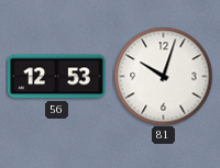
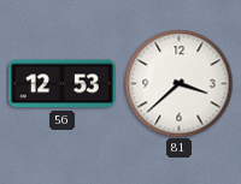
81: 10:03 -> 3:38 (178, 83)
